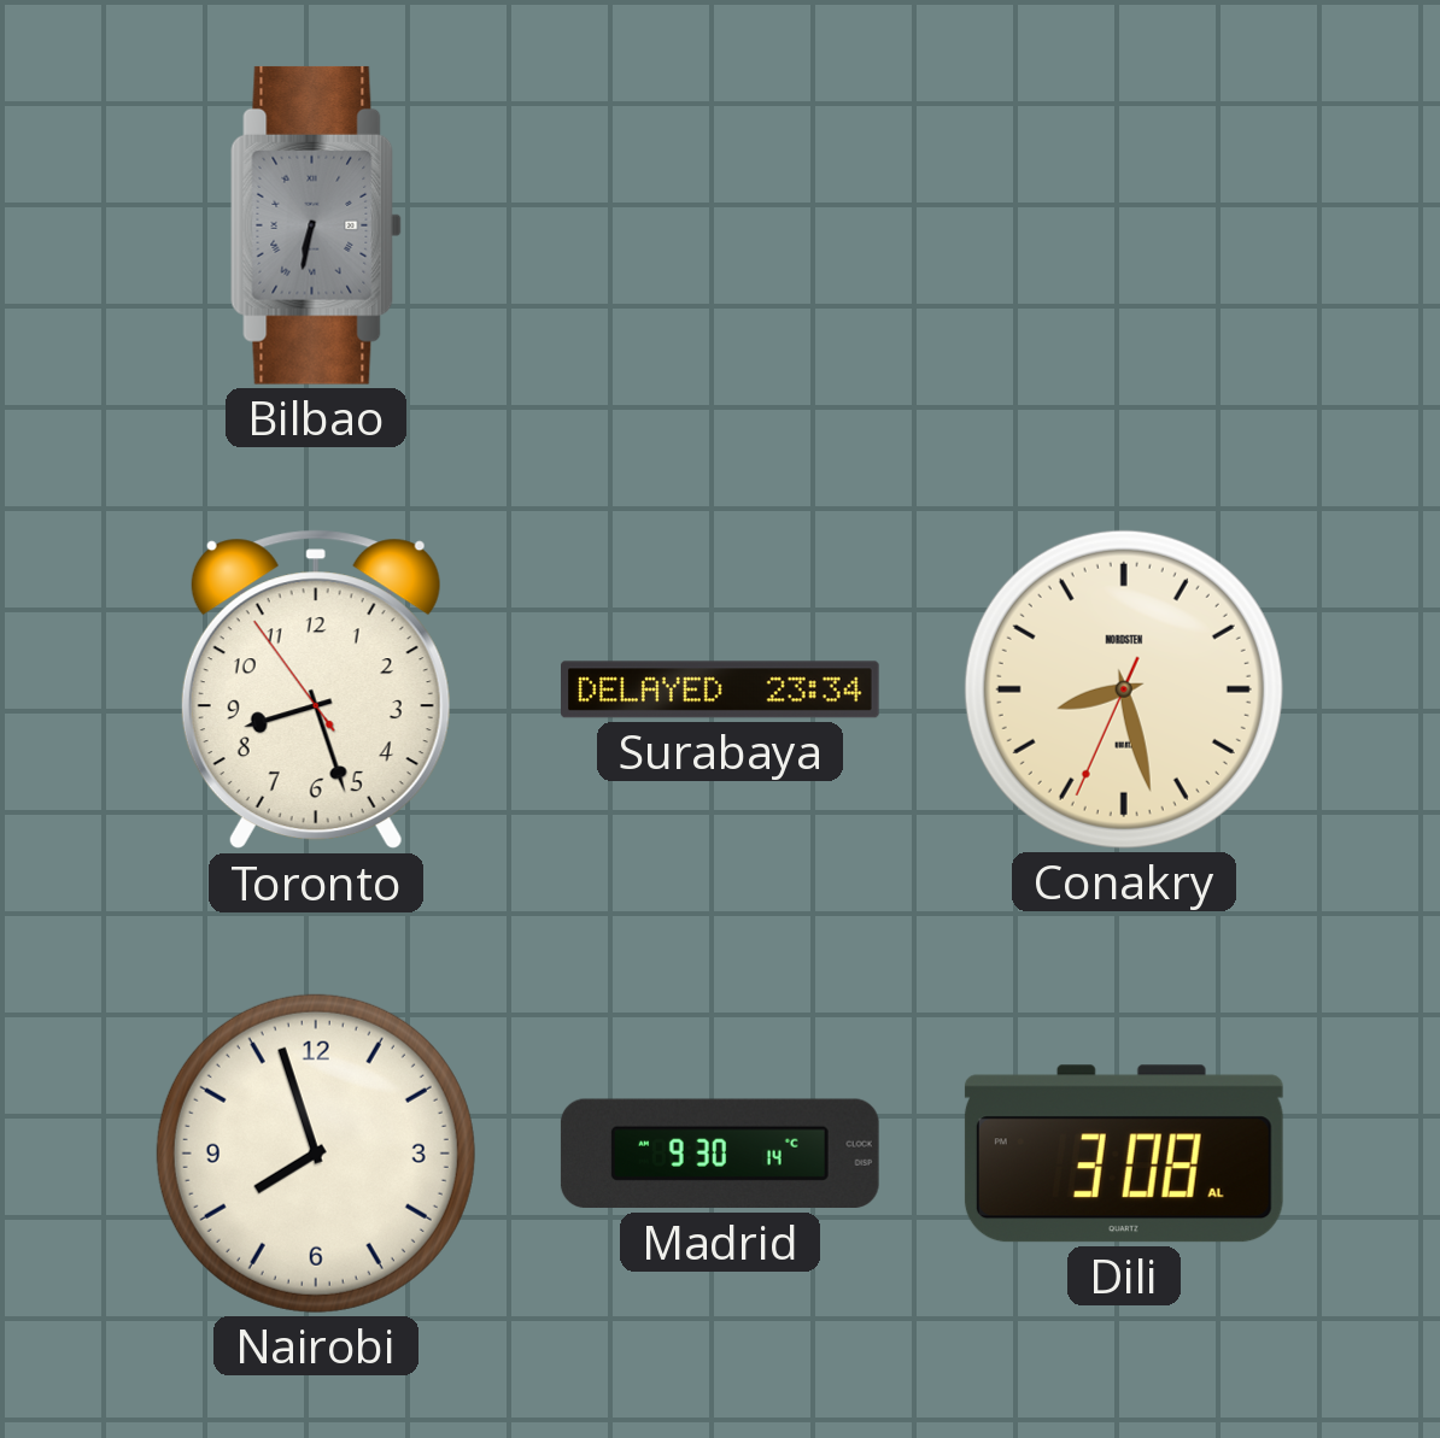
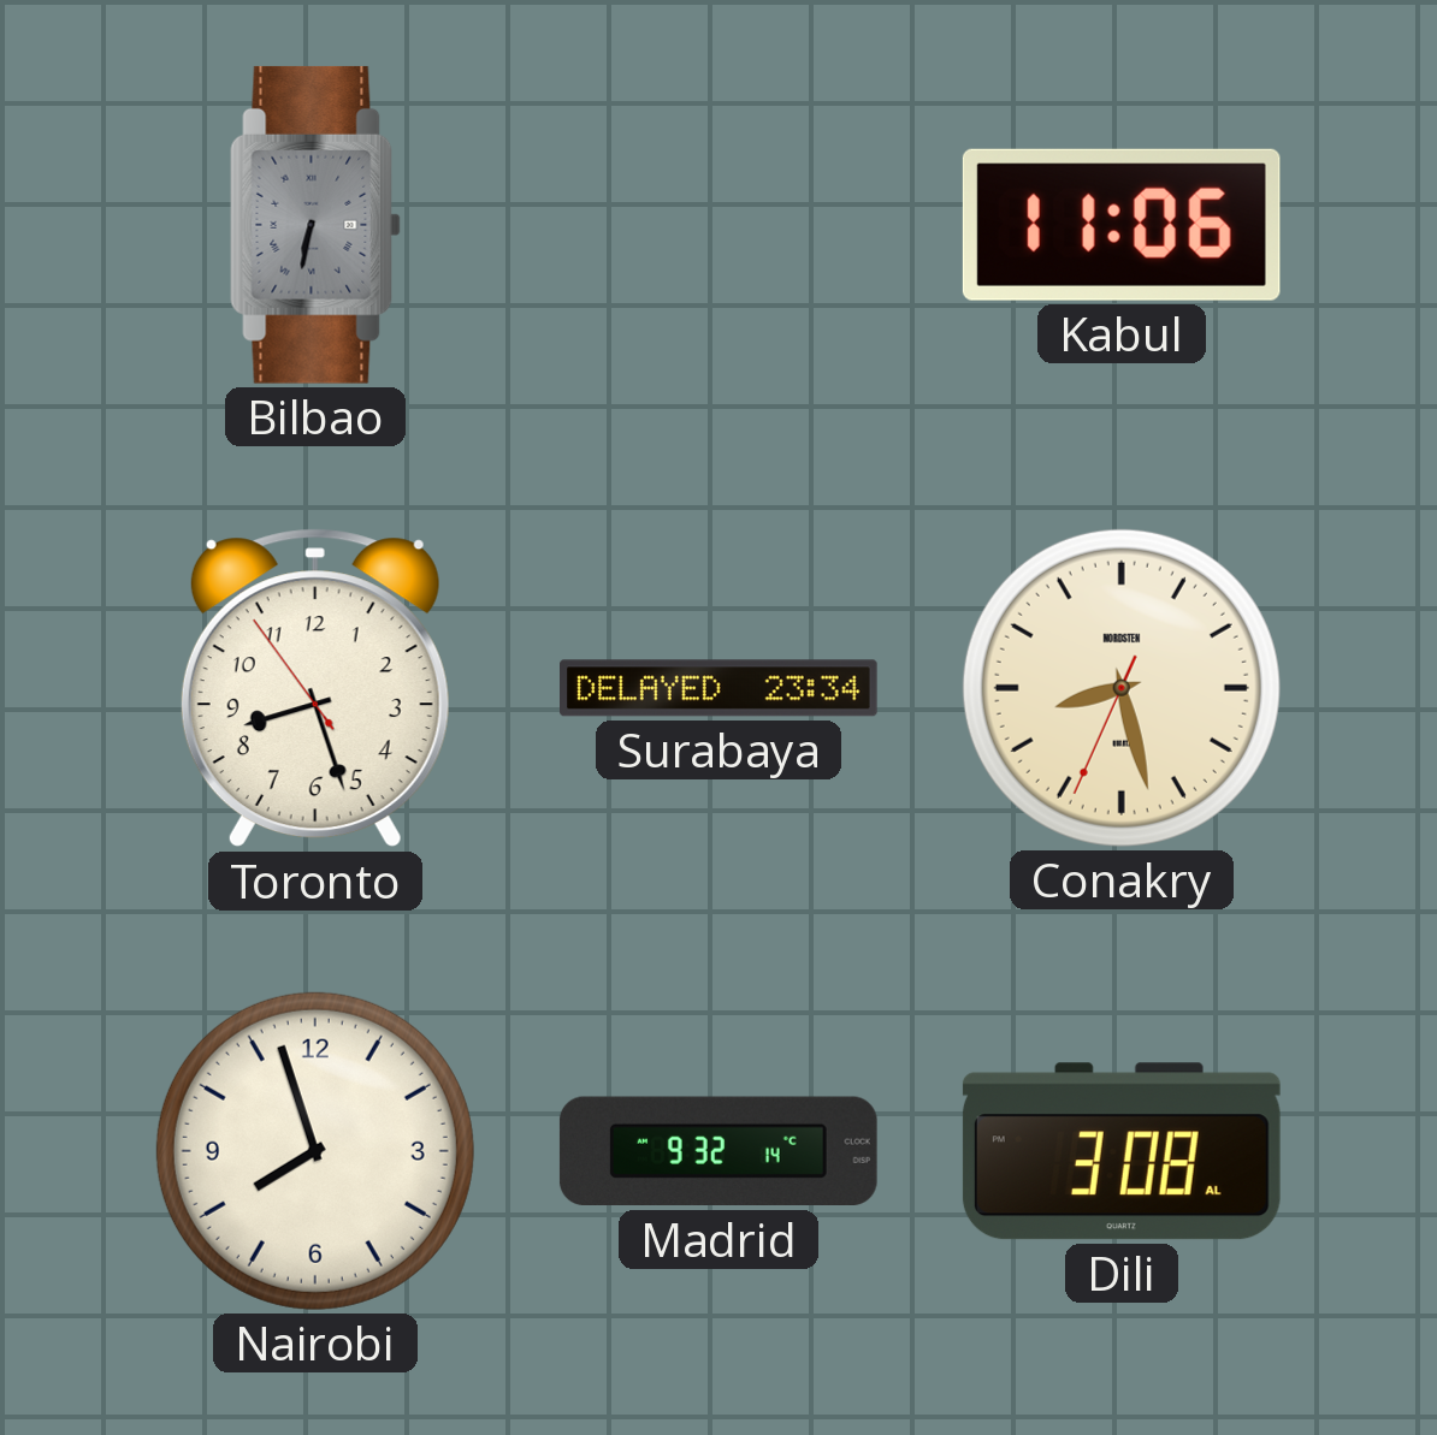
Kabul: none -> 11:06 (1122, 225)
Madrid: 9:30 -> 9:32 (718, 1151)
